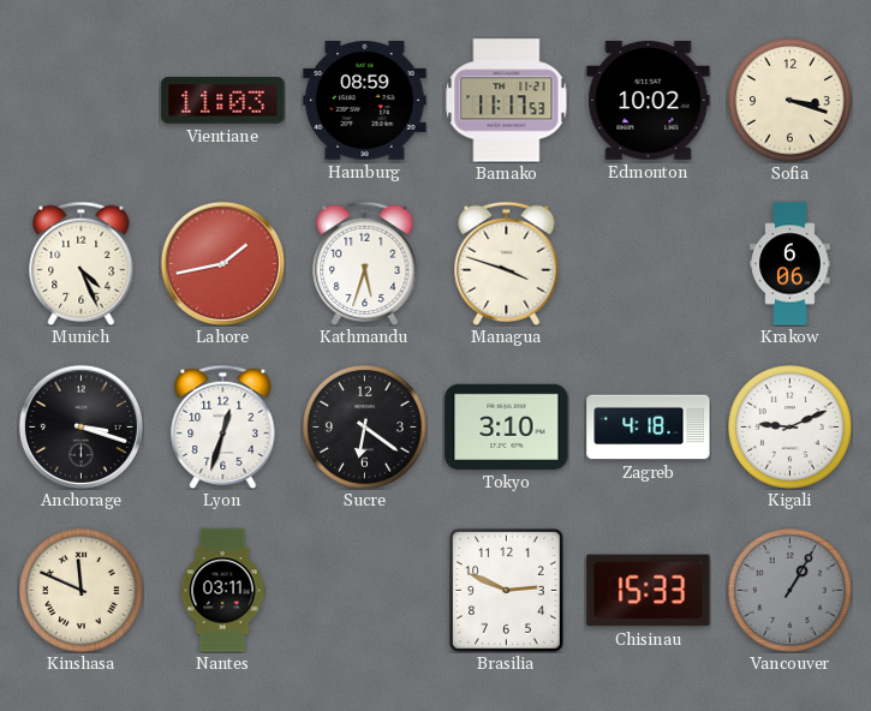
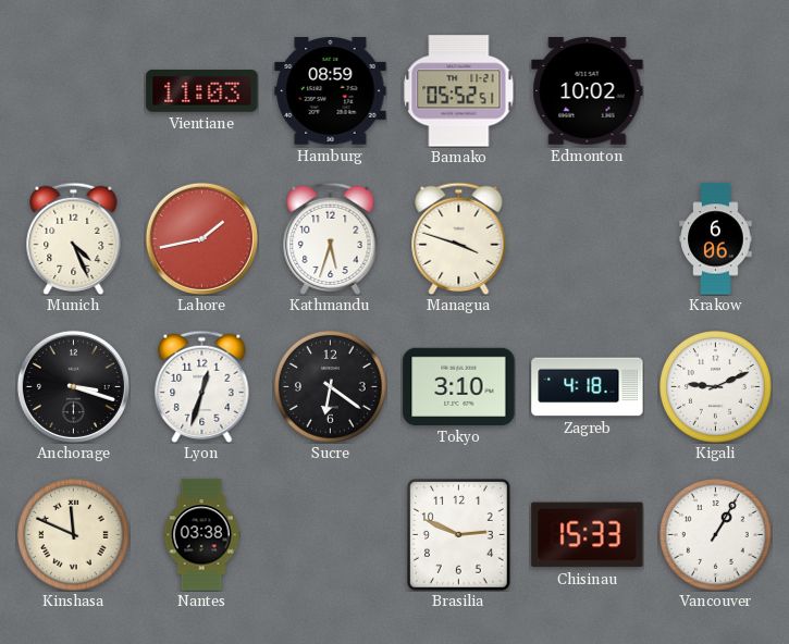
Bamako: 11:17 -> 05:52 (459, 91)
Sofia: 3:18 -> none (791, 101)
Nantes: 03:11 -> 03:38 (201, 535)
Vancouver dial: grey -> white (716, 535)
